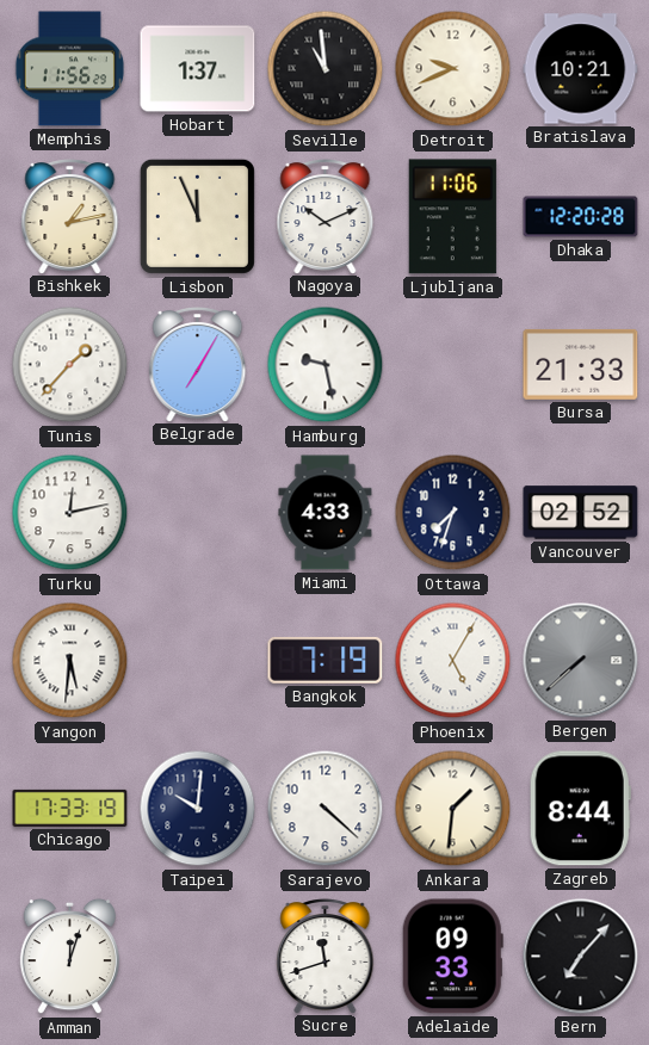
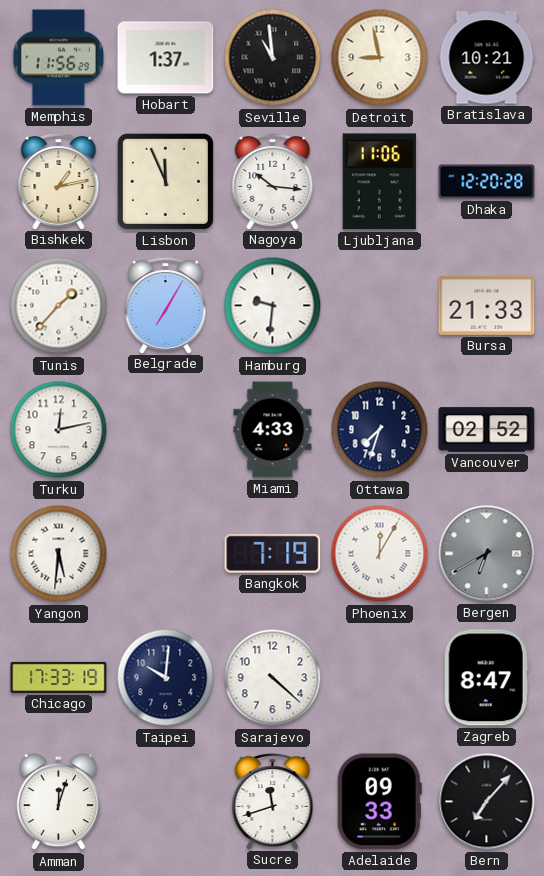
Detroit: 9:41 -> 8:58 (380, 58)
Nagoya: 10:11 -> 10:16 (273, 182)
Hamburg: 9:28 -> 9:31 (273, 306)
Phoenix: 5:05 -> 12:05 (380, 554)
Bergen: 7:38 -> 6:40 (487, 554)
Ankara: 1:31 -> none (453, 809)
Zagreb: 8:44 -> 8:47 (486, 678)
